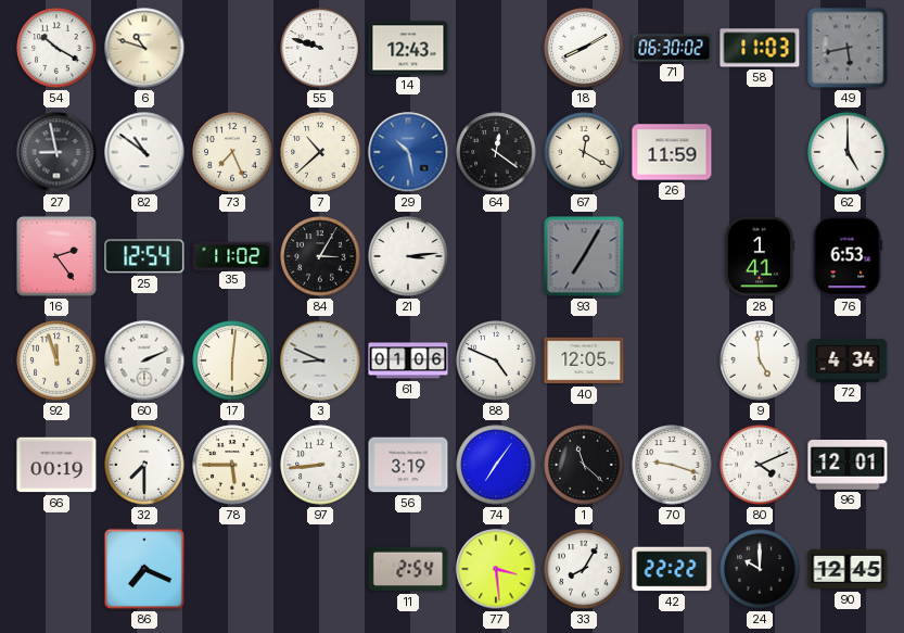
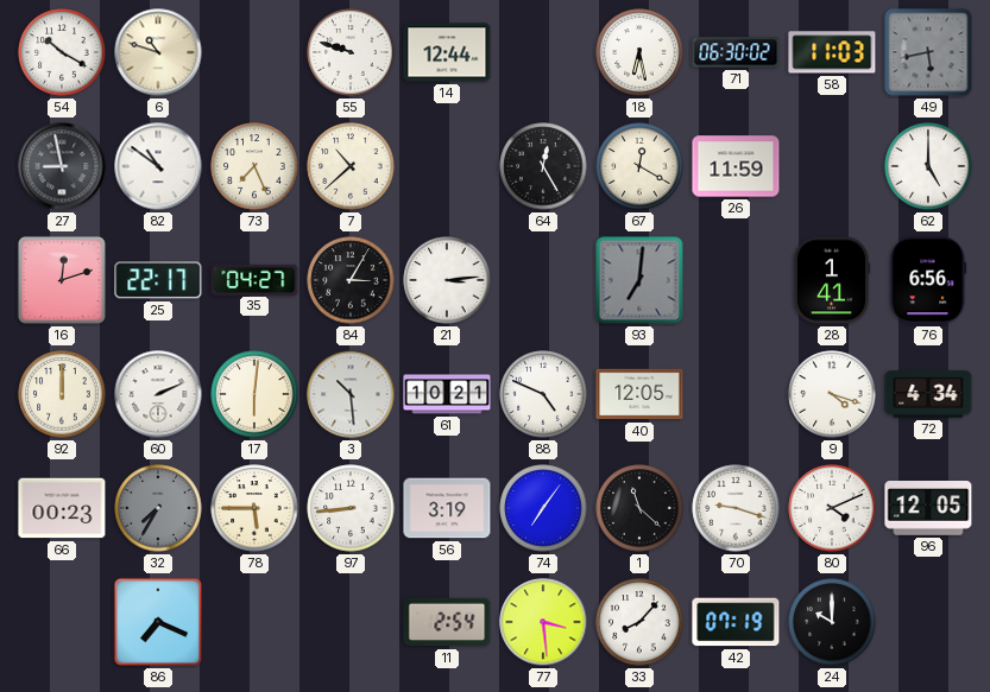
14: 12:43 -> 12:44 (447, 52)
18: 8:10 -> 6:28 (639, 52)
29: 10:28 -> none (408, 152)
64: 12:21 -> 12:25 (543, 166)
16: 2:24 -> 12:12 (62, 280)
25: 12:54 -> 22:17 (158, 280)
35: 11:02 -> 04:27 (254, 279)
93: 7:05 -> 7:01 (639, 280)
76: 6:53 -> 6:56 (928, 280)
92: 11:57 -> 12:00 (62, 394)
3: 8:49 -> 10:29 (351, 394)
61: 01:06 -> 10:21 (447, 394)
9: 4:59 -> 4:18 (832, 394)
66: 00:19 -> 00:23 (62, 508)
32: 7:30 -> 7:35 (158, 508)
32 dial: white -> grey (158, 508)
96: 12:01 -> 12:05 (928, 509)
33: 8:05 -> 8:07 (639, 622)
42: 22:22 -> 07:19 (736, 622)
90: 12:45 -> none (848, 569)
